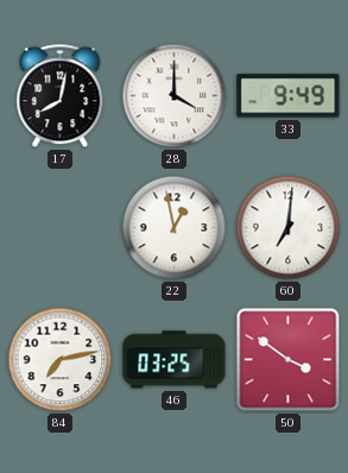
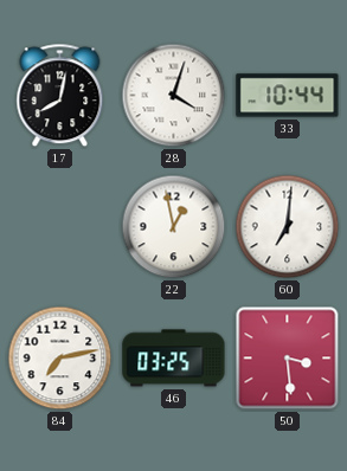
28: 4:00 -> 4:03 (174, 96)
33: 9:49 -> 10:44 (288, 96)
50: 3:51 -> 3:29 (288, 359)
